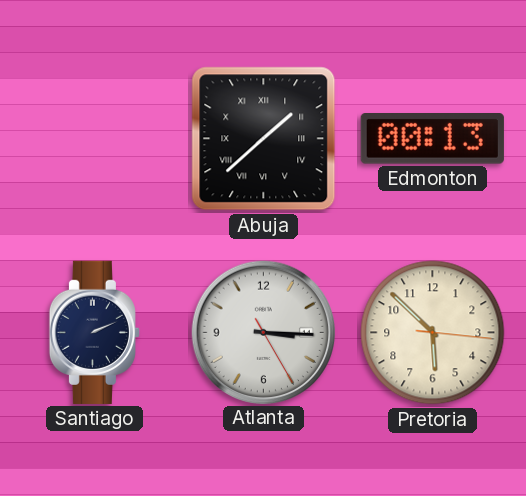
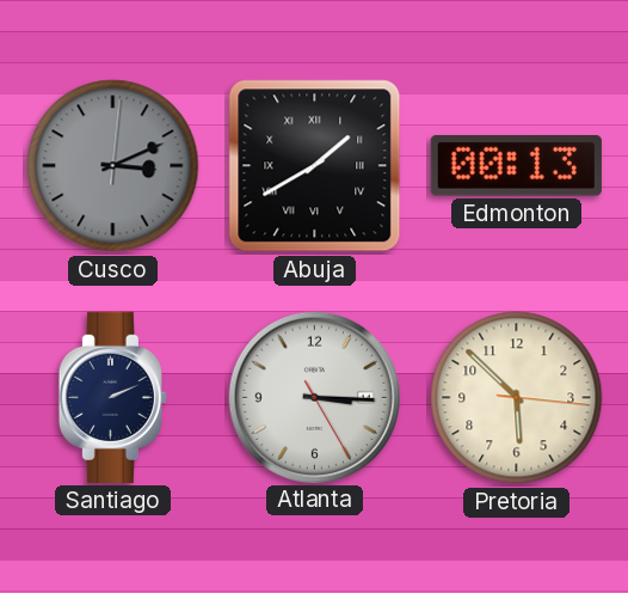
Cusco: none -> 3:11 (113, 166)
Abuja: 1:38 -> 1:40 (315, 166)
